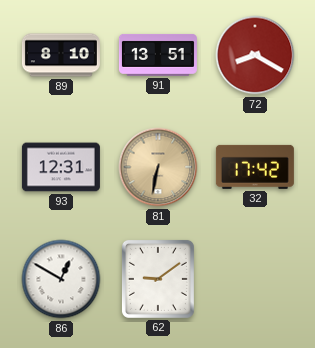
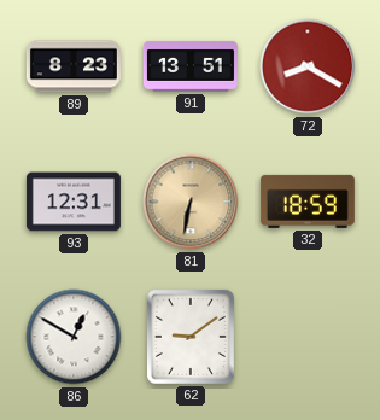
89: 8:10 -> 8:23 (74, 66)
32: 17:42 -> 18:59 (308, 202)
